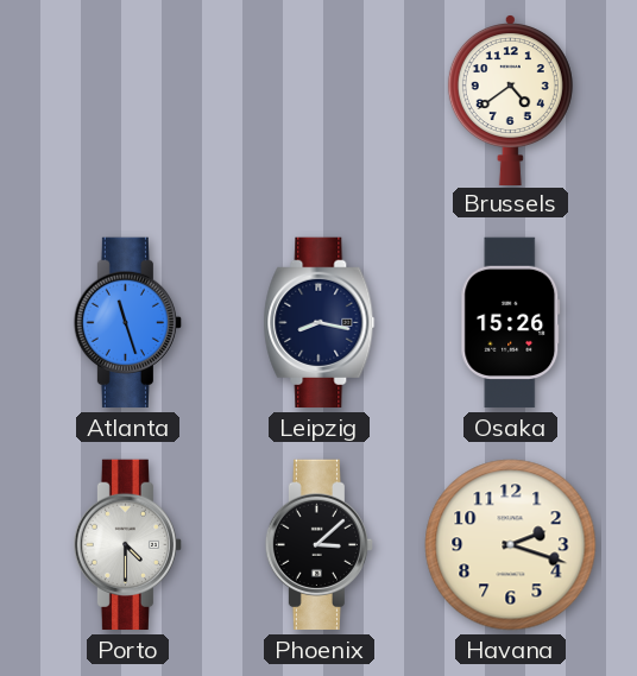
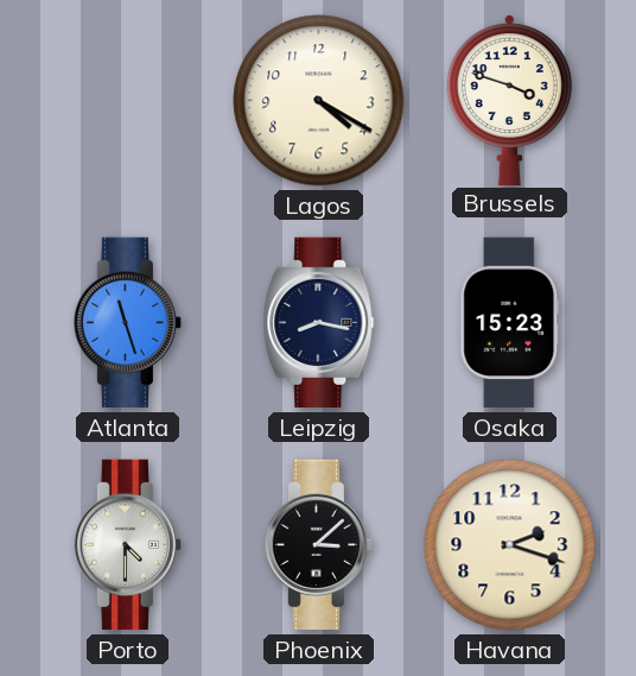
Lagos: none -> 4:20 (319, 101)
Brussels: 4:39 -> 3:48 (509, 100)
Osaka: 15:26 -> 15:23 (510, 323)
